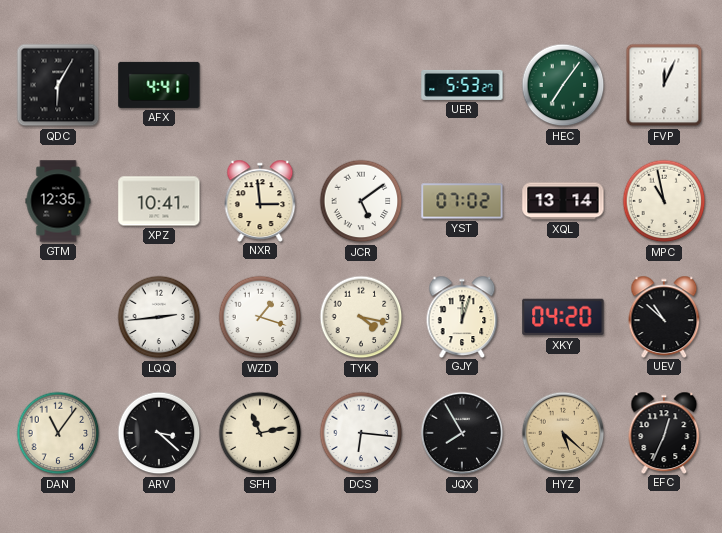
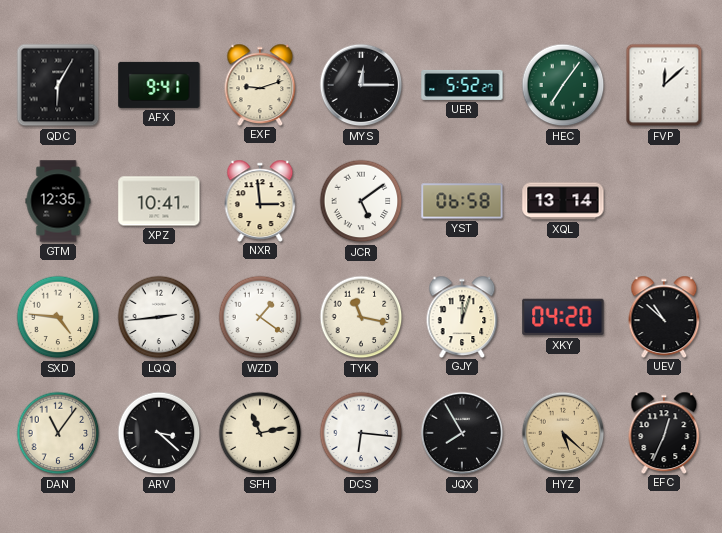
AFX: 4:41 -> 9:41 (159, 85)
EXF: none -> 9:12 (260, 84)
MYS: none -> 12:15 (361, 85)
UER: 5:53 -> 5:52 (462, 85)
FVP: 12:04 -> 12:08 (664, 85)
YST: 07:02 -> 06:58 (462, 201)
MPC: 10:58 -> none (664, 201)
SXD: none -> 4:46 (58, 317)
WZD: 1:18 -> 1:21 (260, 317)
TYK: 4:17 -> 11:17 (361, 317)
